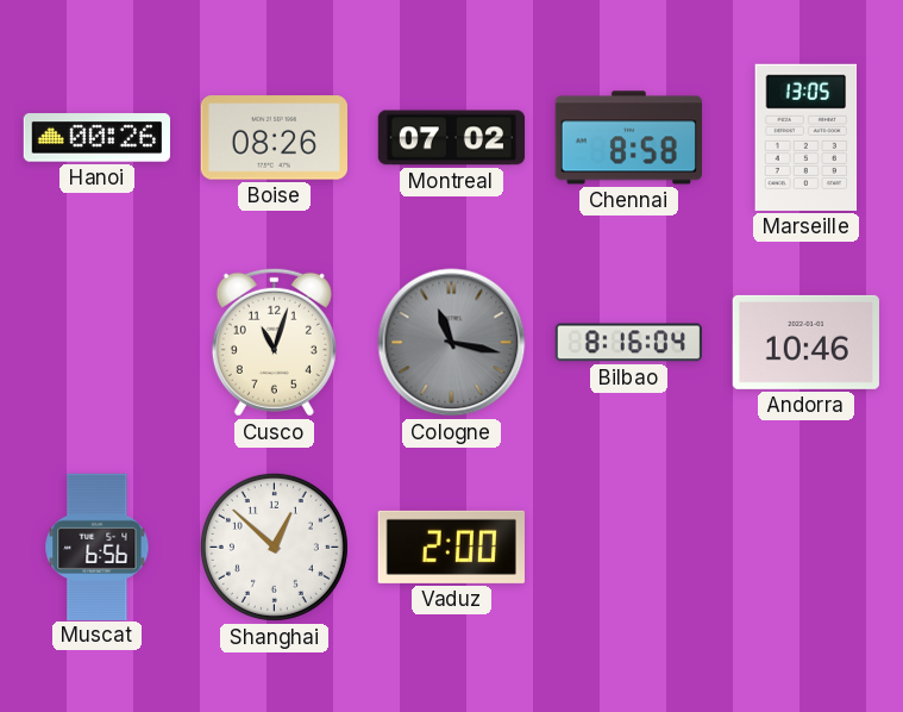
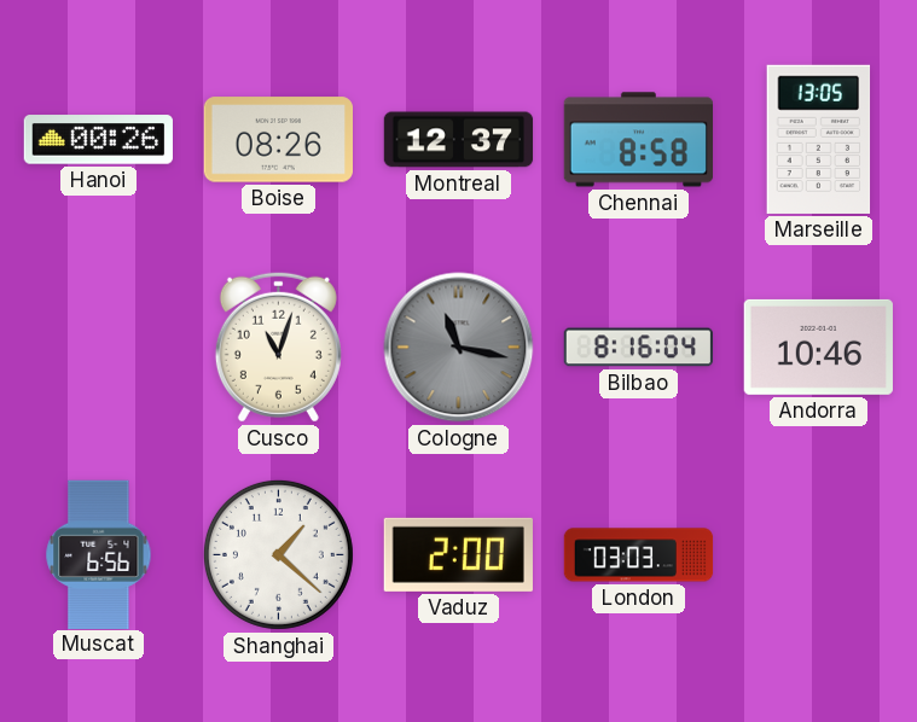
Montreal: 07:02 -> 12:37 (459, 140)
Shanghai: 12:52 -> 1:22 (278, 554)
London: none -> 03:03 (639, 555)
